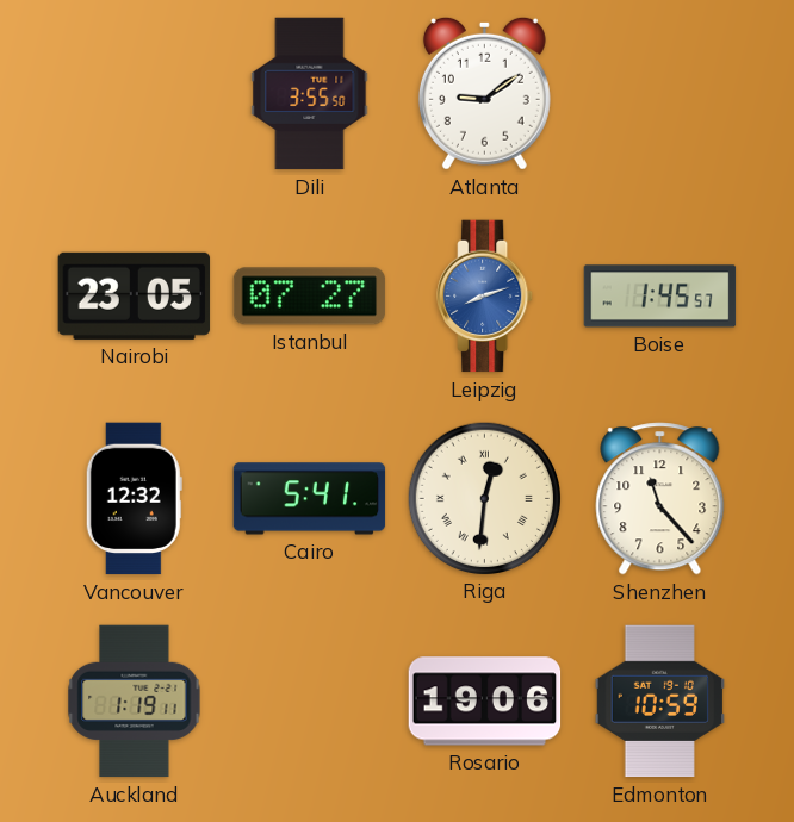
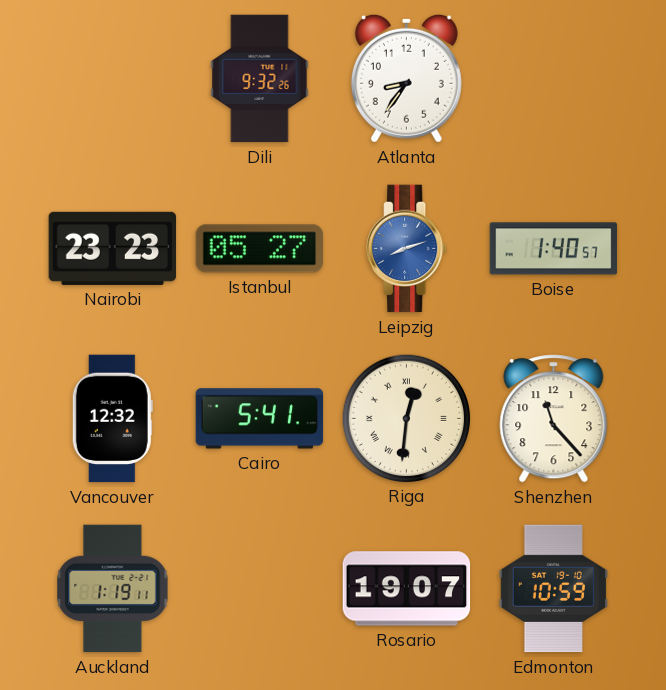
Dili: 3:55 -> 9:32 (260, 79)
Atlanta: 9:09 -> 8:36 (406, 78)
Nairobi: 23:05 -> 23:23 (113, 248)
Istanbul: 07:27 -> 05:27 (260, 249)
Boise: 1:45 -> 1:40 (554, 249)
Rosario: 19:06 -> 19:07 (407, 589)
